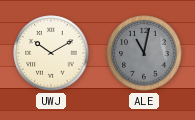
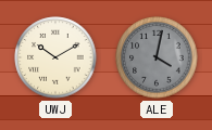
ALE: 11:02 -> 4:02 (157, 57)
